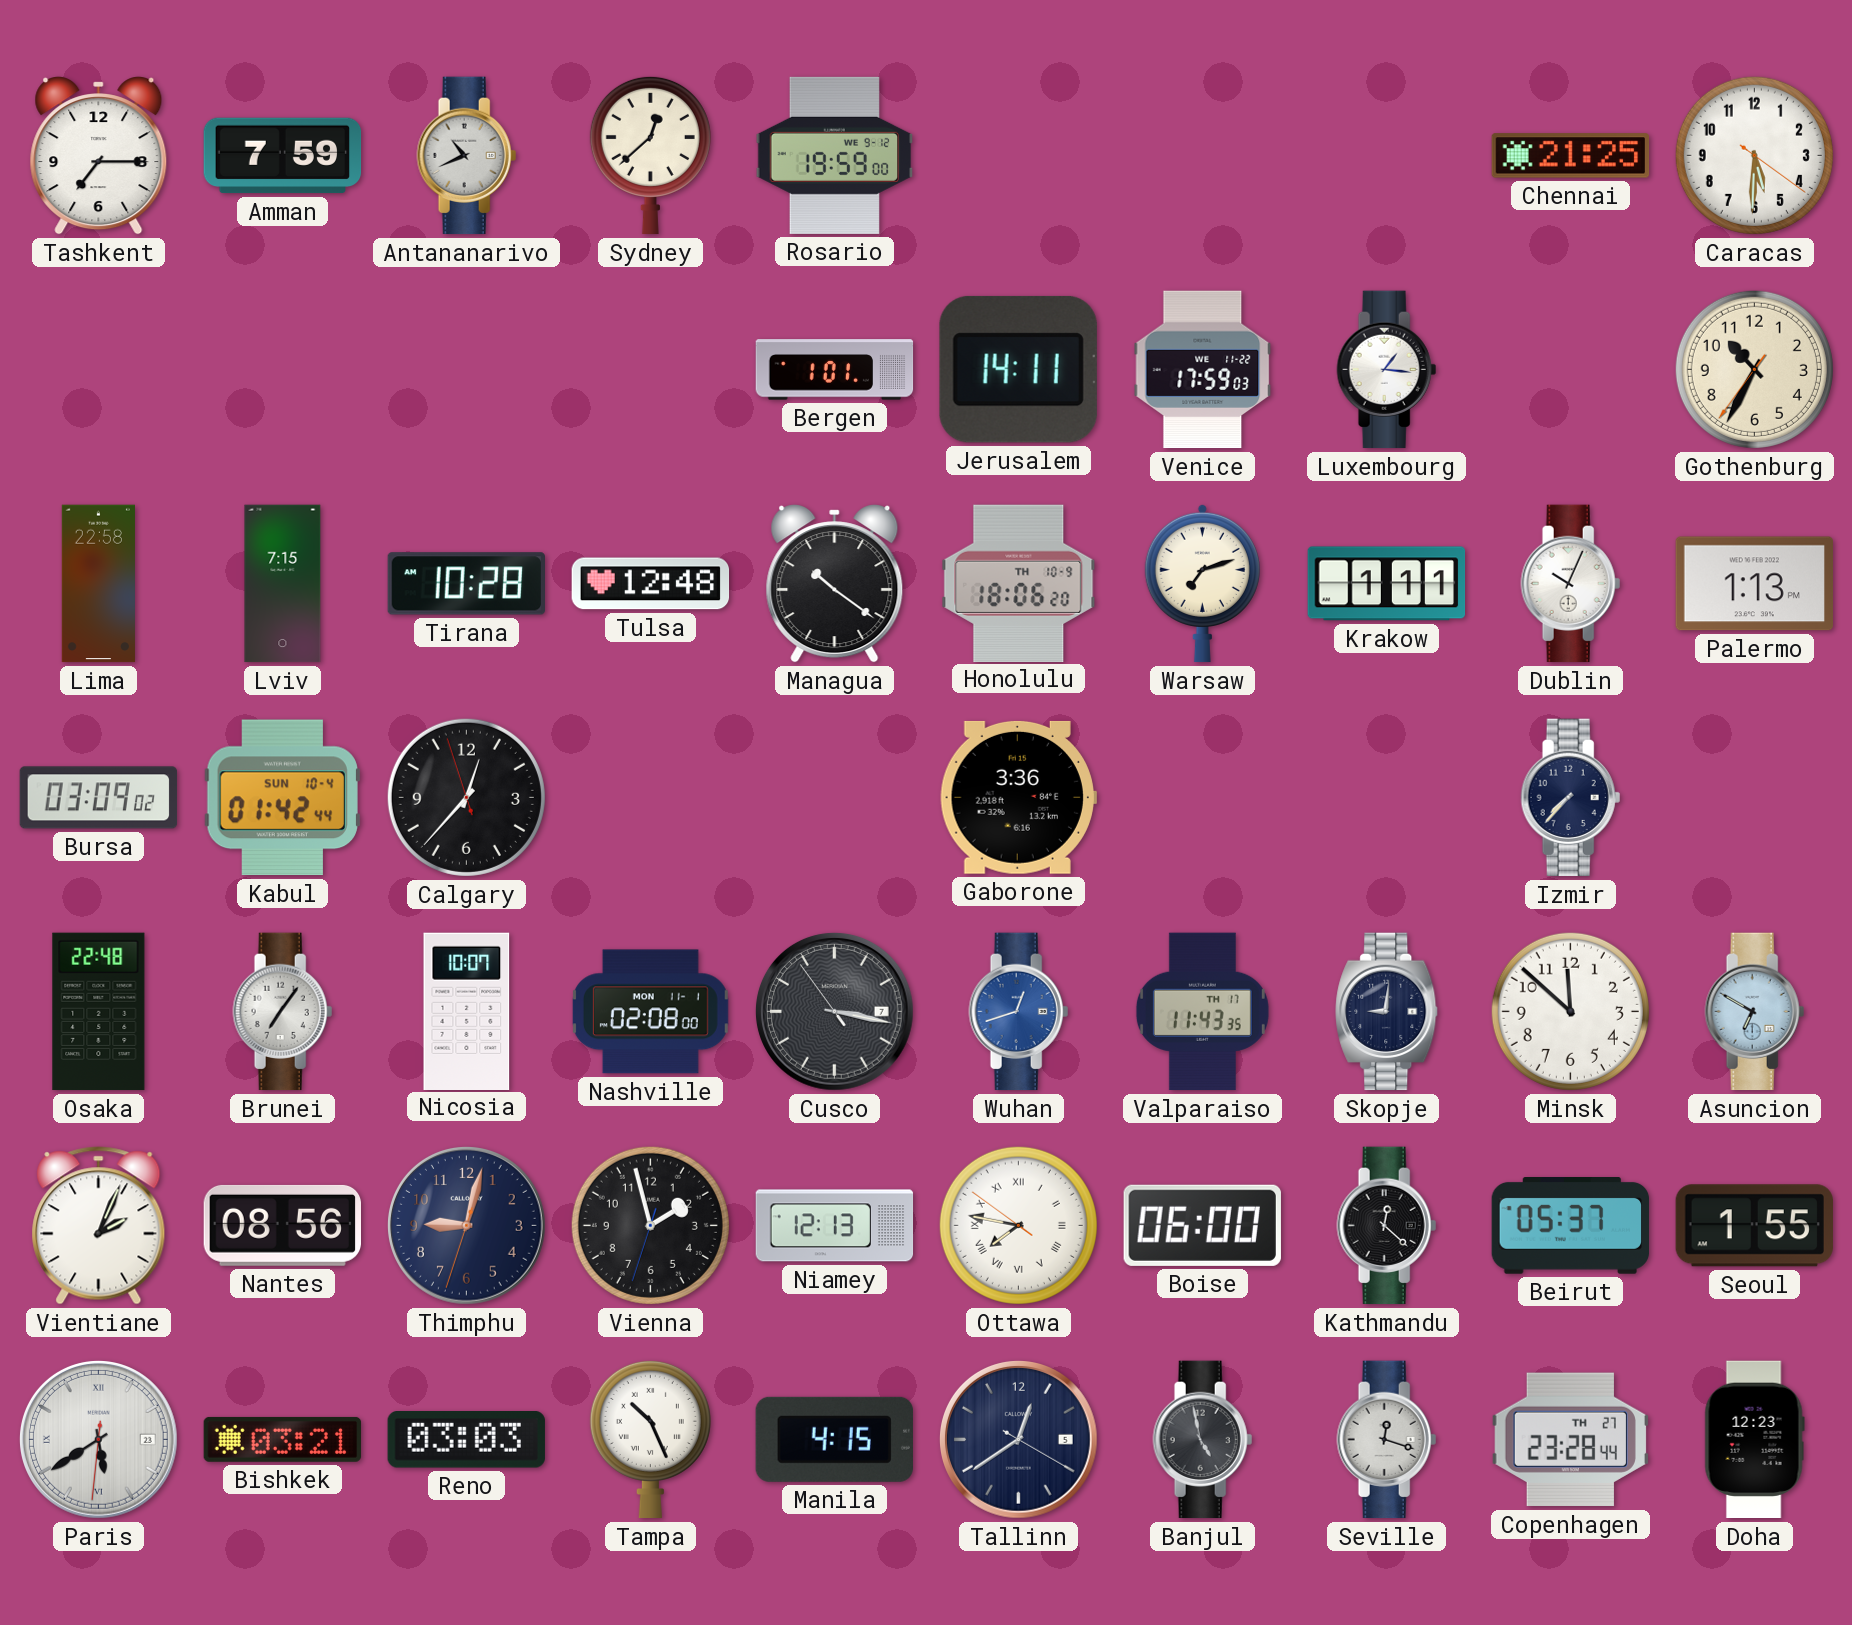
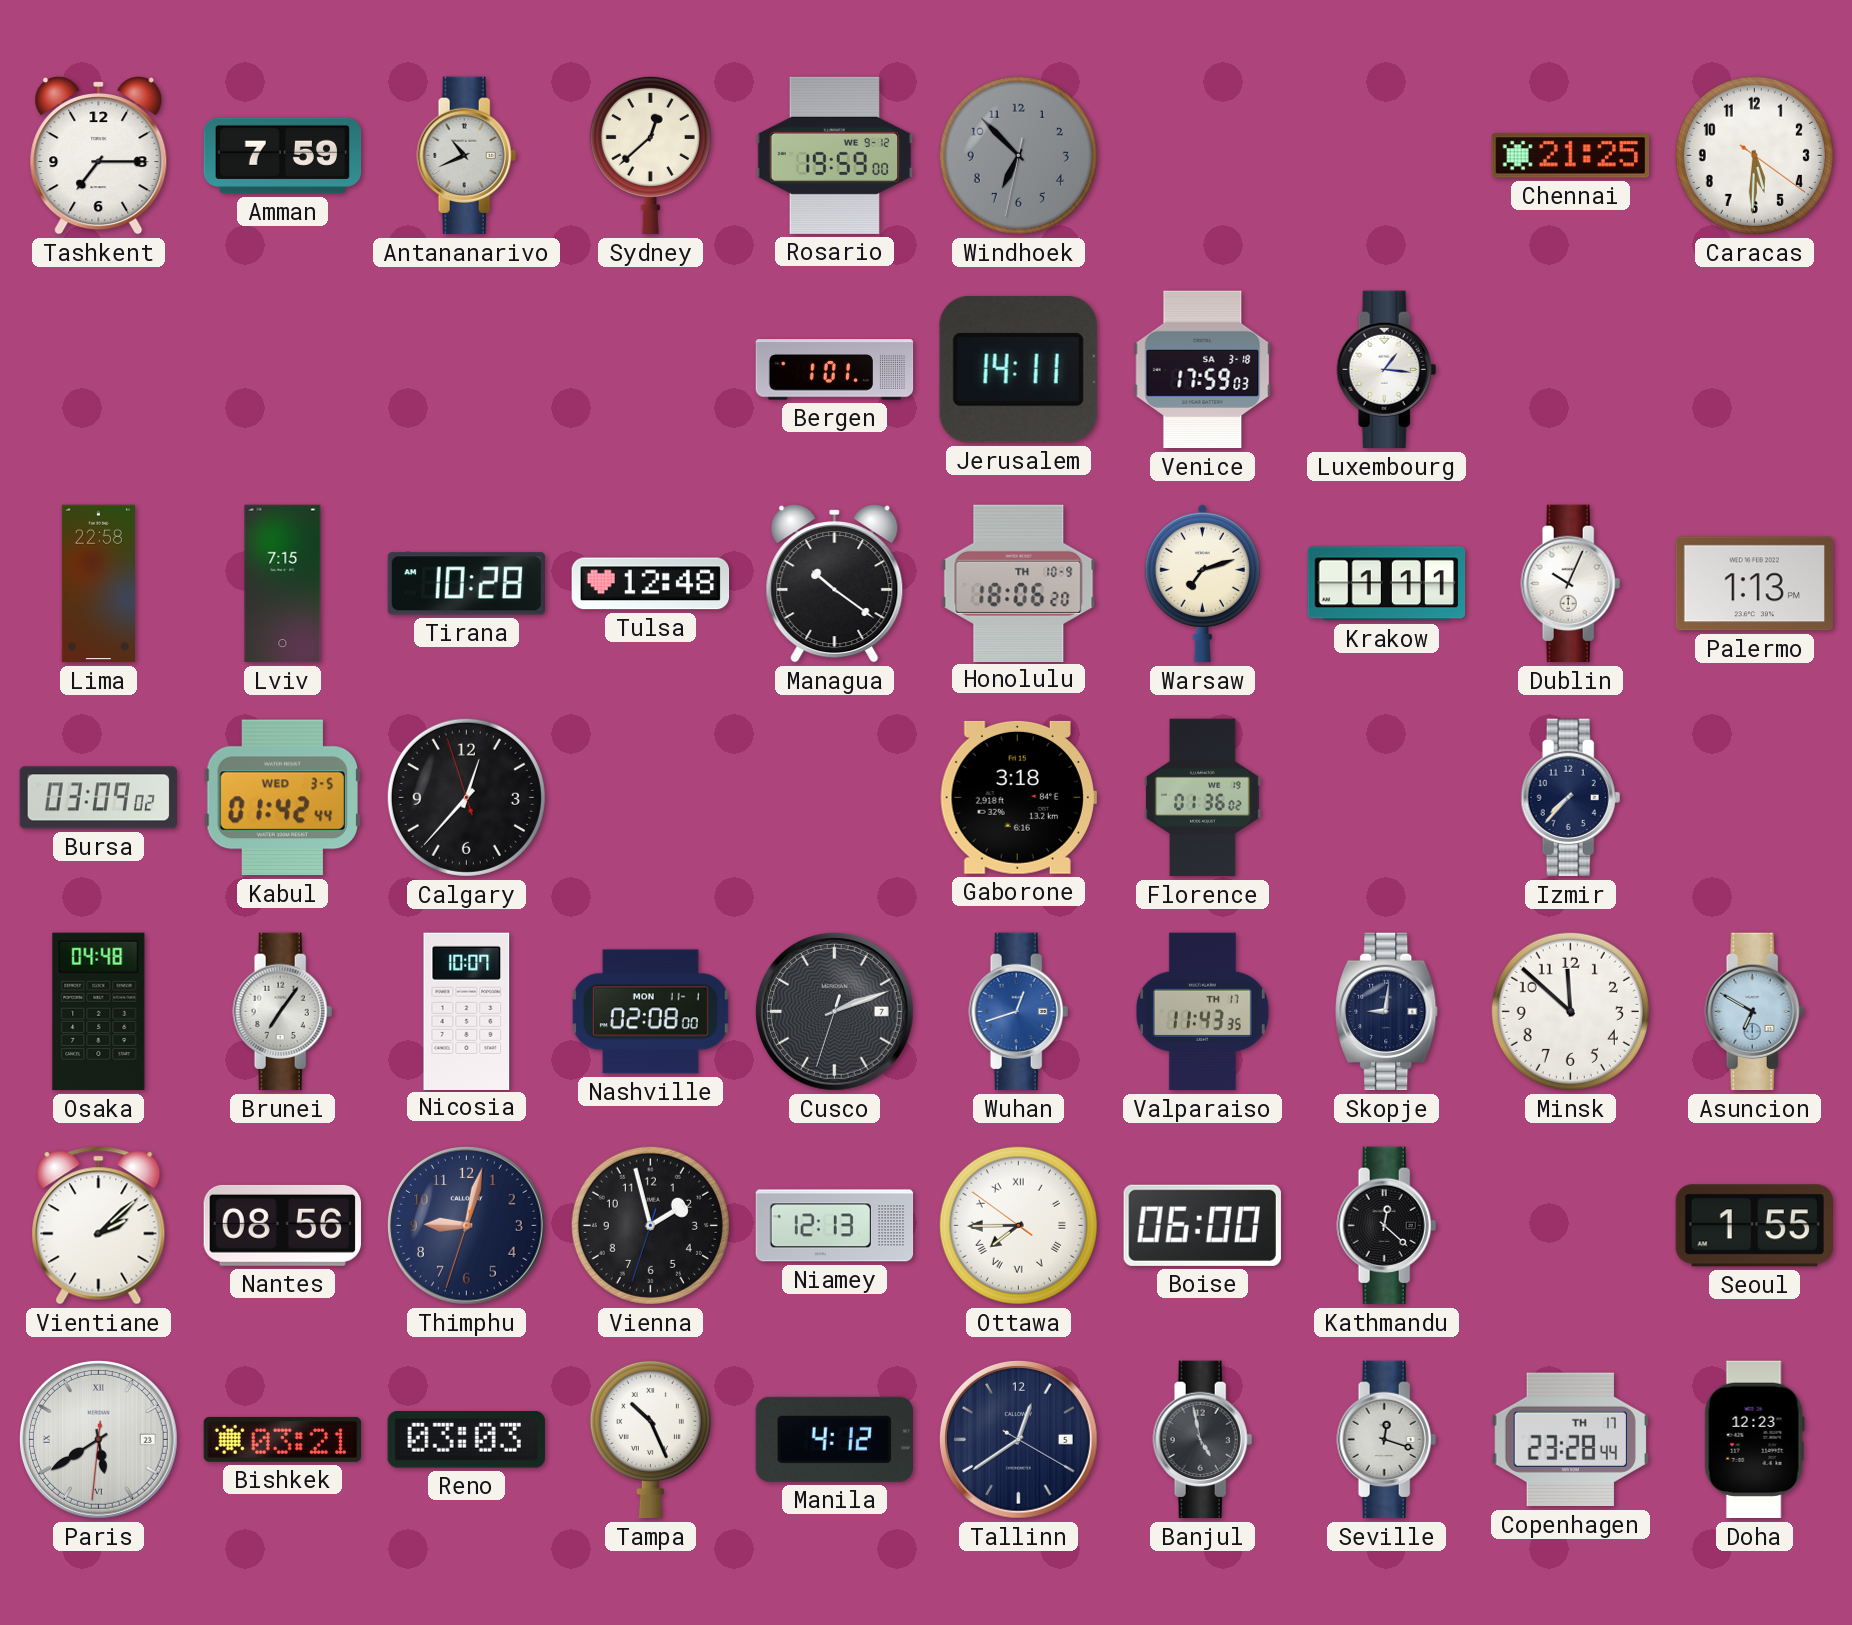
Windhoek: none -> 6:52 (1018, 155)
Venice date: WE 11-22 -> SA 3-18 (1203, 370)
Gothenburg: 10:34 -> none (1754, 369)
Kabul date: SUN 10-4 -> WED 3-5 (282, 798)
Gaborone: 3:36 -> 3:18 (1018, 797)
Florence: none -> 01:36 (1203, 798)
Osaka: 22:48 -> 04:48 (99, 1012)
Cusco: 3:16 -> 2:11 (834, 1011)
Vientiane: 2:04 -> 2:08 (99, 1226)
Ottawa: 7:46 -> 7:44 (1018, 1225)
Beirut: 05:37 -> none (1571, 1226)
Manila: 4:15 -> 4:12 (834, 1439)
Copenhagen date: TH 27 -> TH 17 (1570, 1440)
